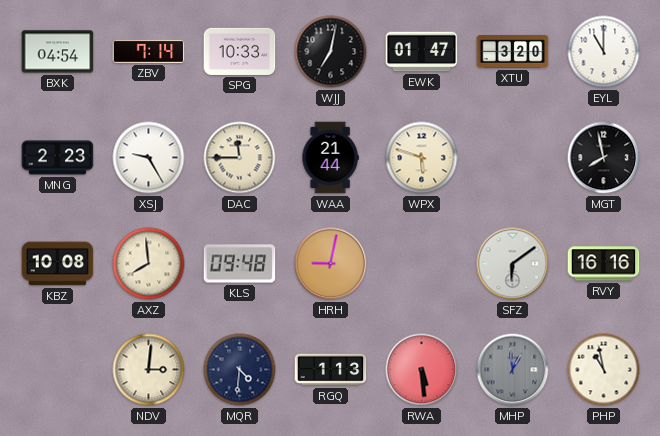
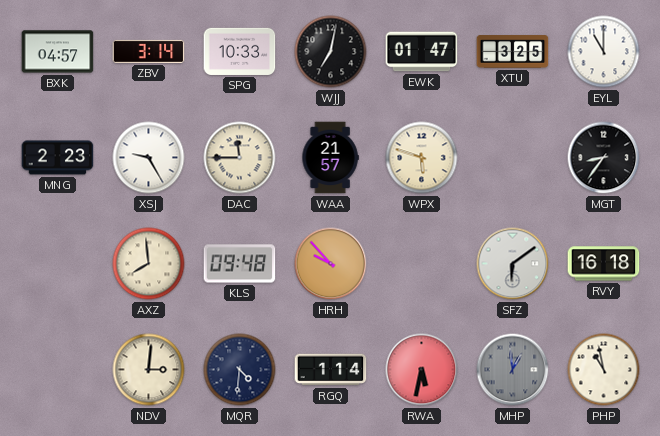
BXK: 04:54 -> 04:57 (58, 52)
ZBV: 7:14 -> 3:14 (149, 51)
XTU: 3:20 -> 3:25 (513, 52)
WAA: 21:44 -> 21:57 (330, 158)
MGT: 7:58 -> 8:36 (604, 158)
KBZ: 10:08 -> none (58, 264)
HRH: 9:02 -> 9:53 (331, 264)
RVY: 16:16 -> 16:18 (604, 264)
RGQ: 1:13 -> 1:14 (331, 370)
RWA: 5:29 -> 5:32 (422, 370)
